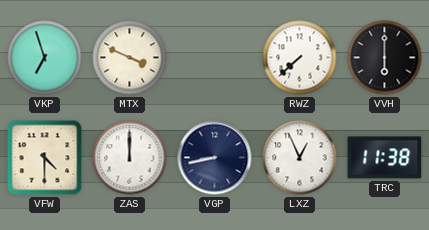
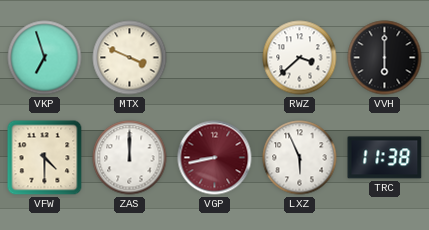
RWZ: 7:38 -> 3:38 (300, 58)
VGP dial: navy -> burgundy (215, 158)
LXZ: 12:56 -> 5:56 (300, 158)
